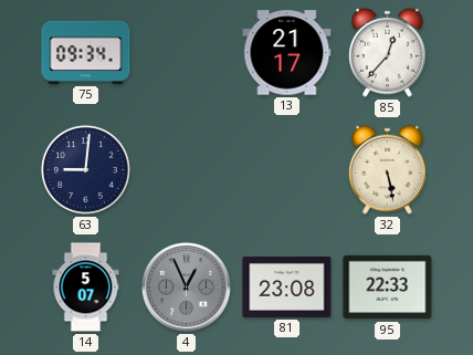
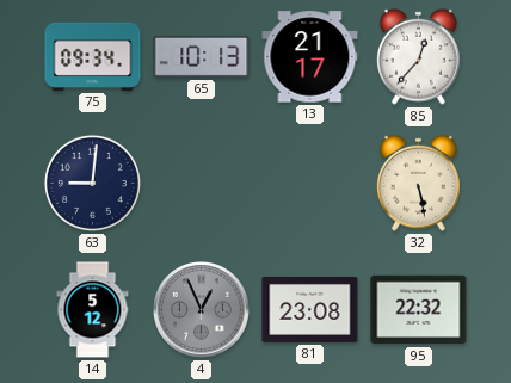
65: none -> 10:13 (202, 56)
14: 5:07 -> 5:12 (93, 310)
95: 22:33 -> 22:32 (419, 310)
